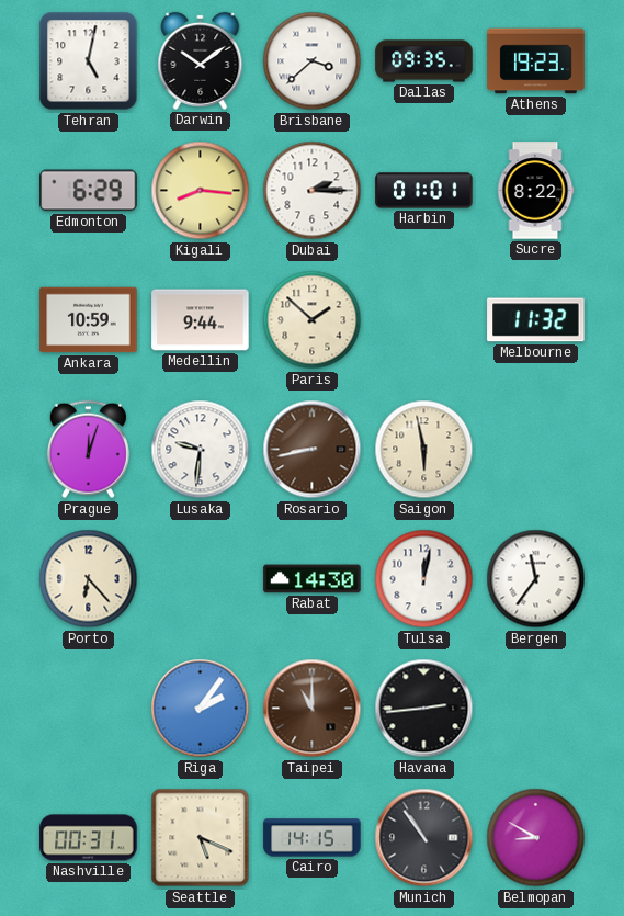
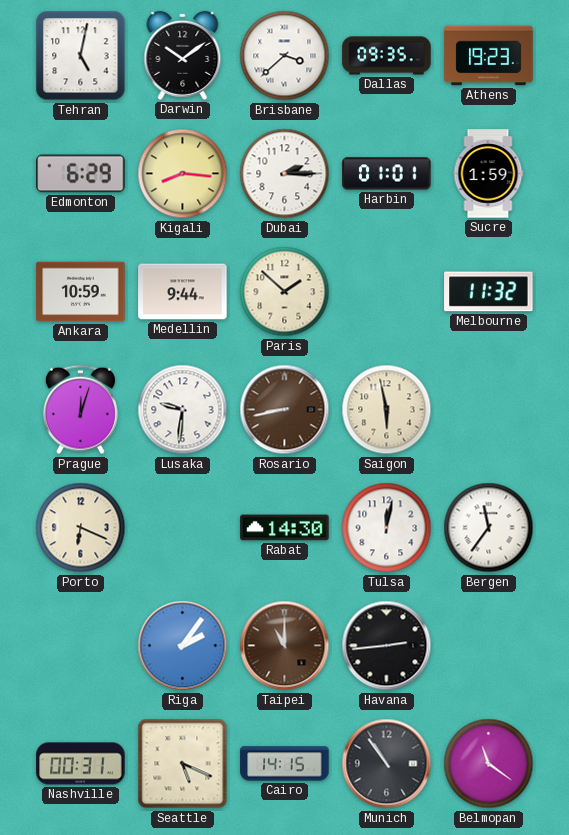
Sucre: 8:22 -> 1:59 (488, 174)
Porto: 6:23 -> 6:19 (81, 528)
Belmopan: 8:50 -> 11:21 (489, 764)
